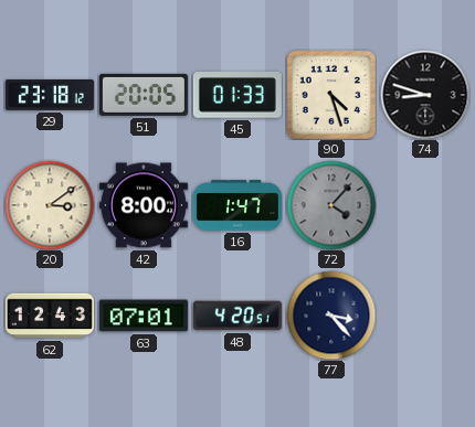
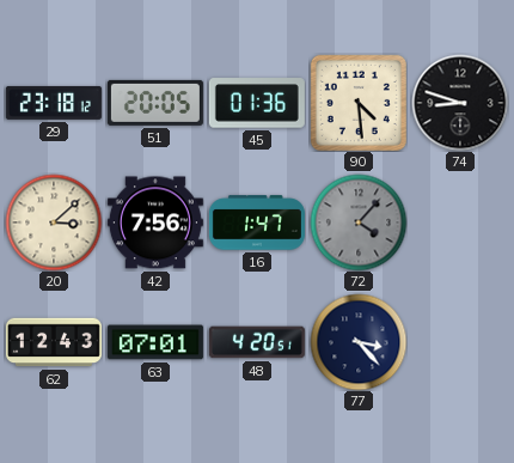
45: 01:33 -> 01:36 (257, 103)
90: 4:27 -> 4:29 (359, 103)
20: 3:09 -> 3:08 (54, 223)
42: 8:00 -> 7:56 (155, 223)
